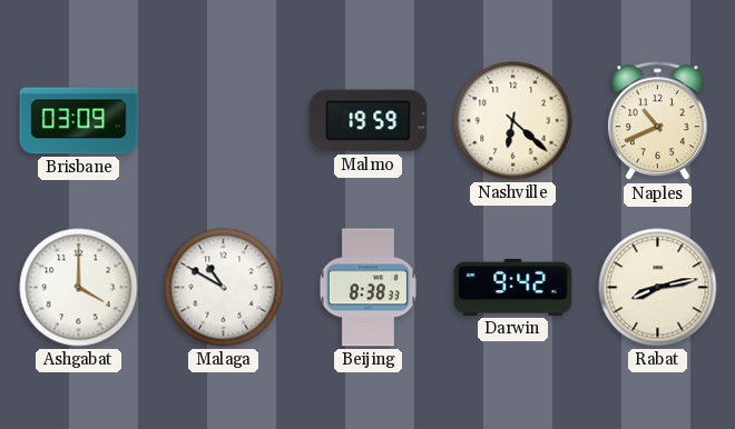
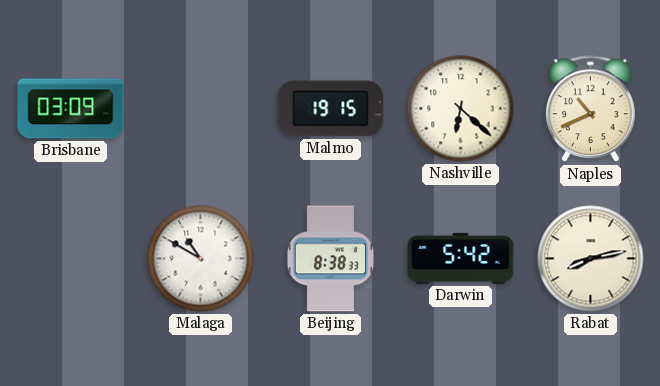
Malmo: 19:59 -> 19:15 (331, 109)
Ashgabat: 4:00 -> none (79, 288)
Darwin: 9:42 -> 5:42 (461, 258)
